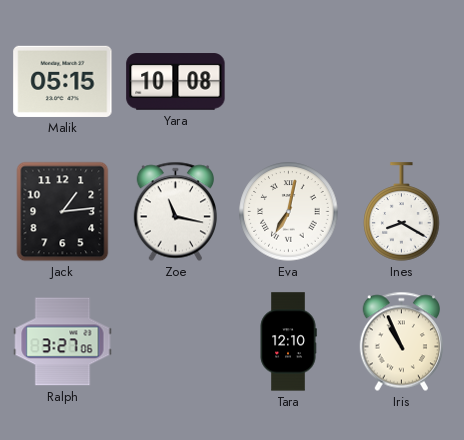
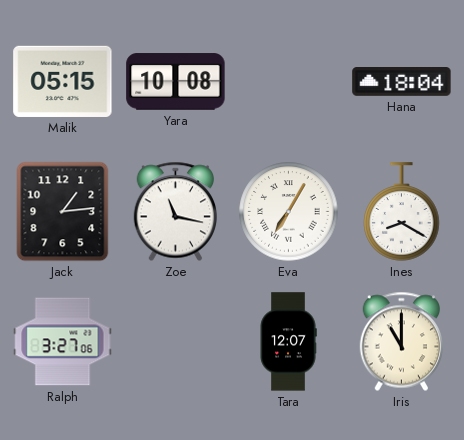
Hana: none -> 18:04 (402, 82)
Eva: 7:02 -> 7:05 (289, 212)
Tara: 12:10 -> 12:07 (288, 342)
Iris: 10:56 -> 11:00 (401, 342)
